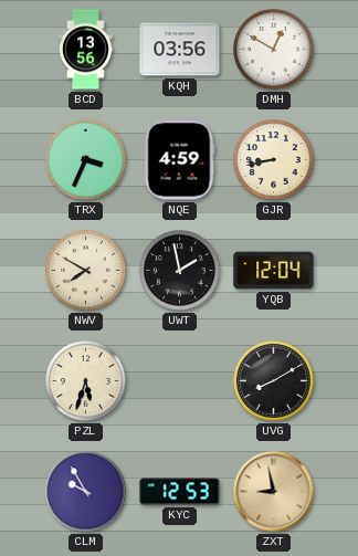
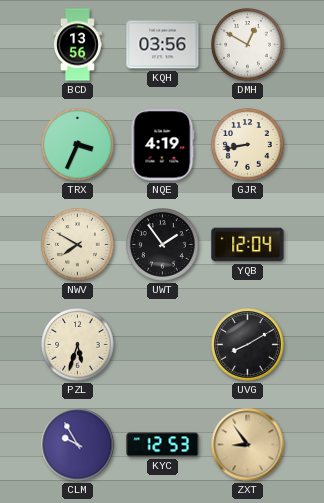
NQE: 4:59 -> 4:19 (162, 145)
UWT: 1:58 -> 1:54 (163, 245)
ZXT: 8:58 -> 8:54 (248, 445)
